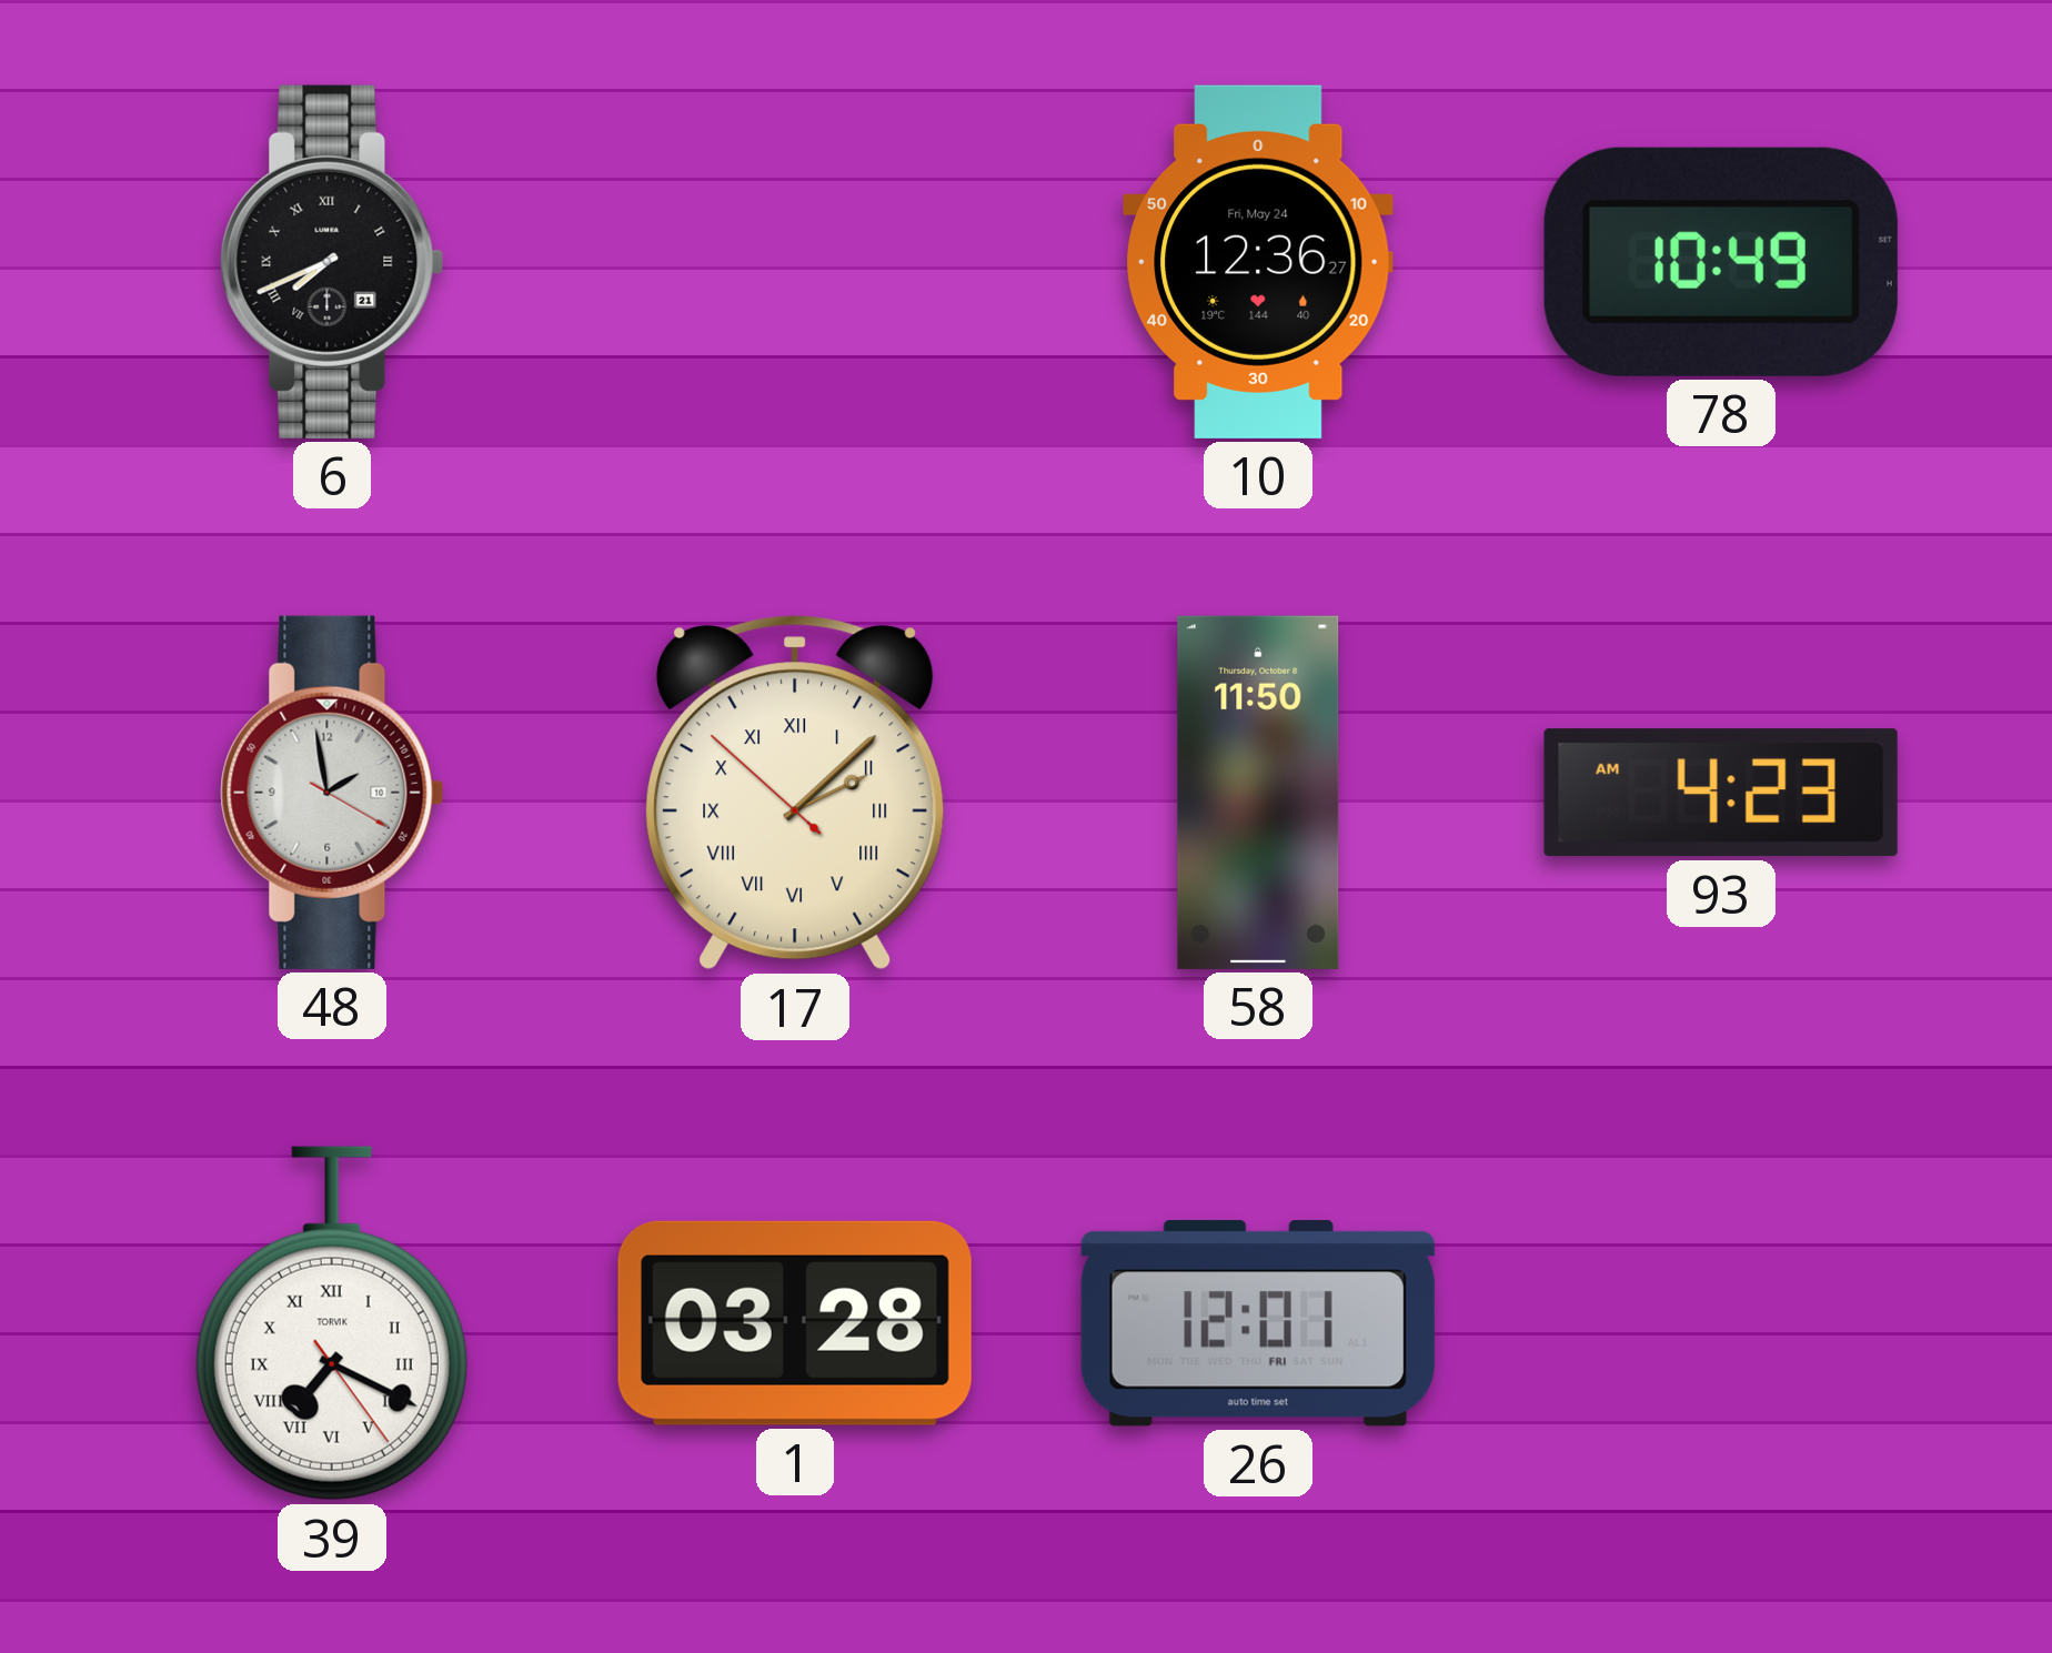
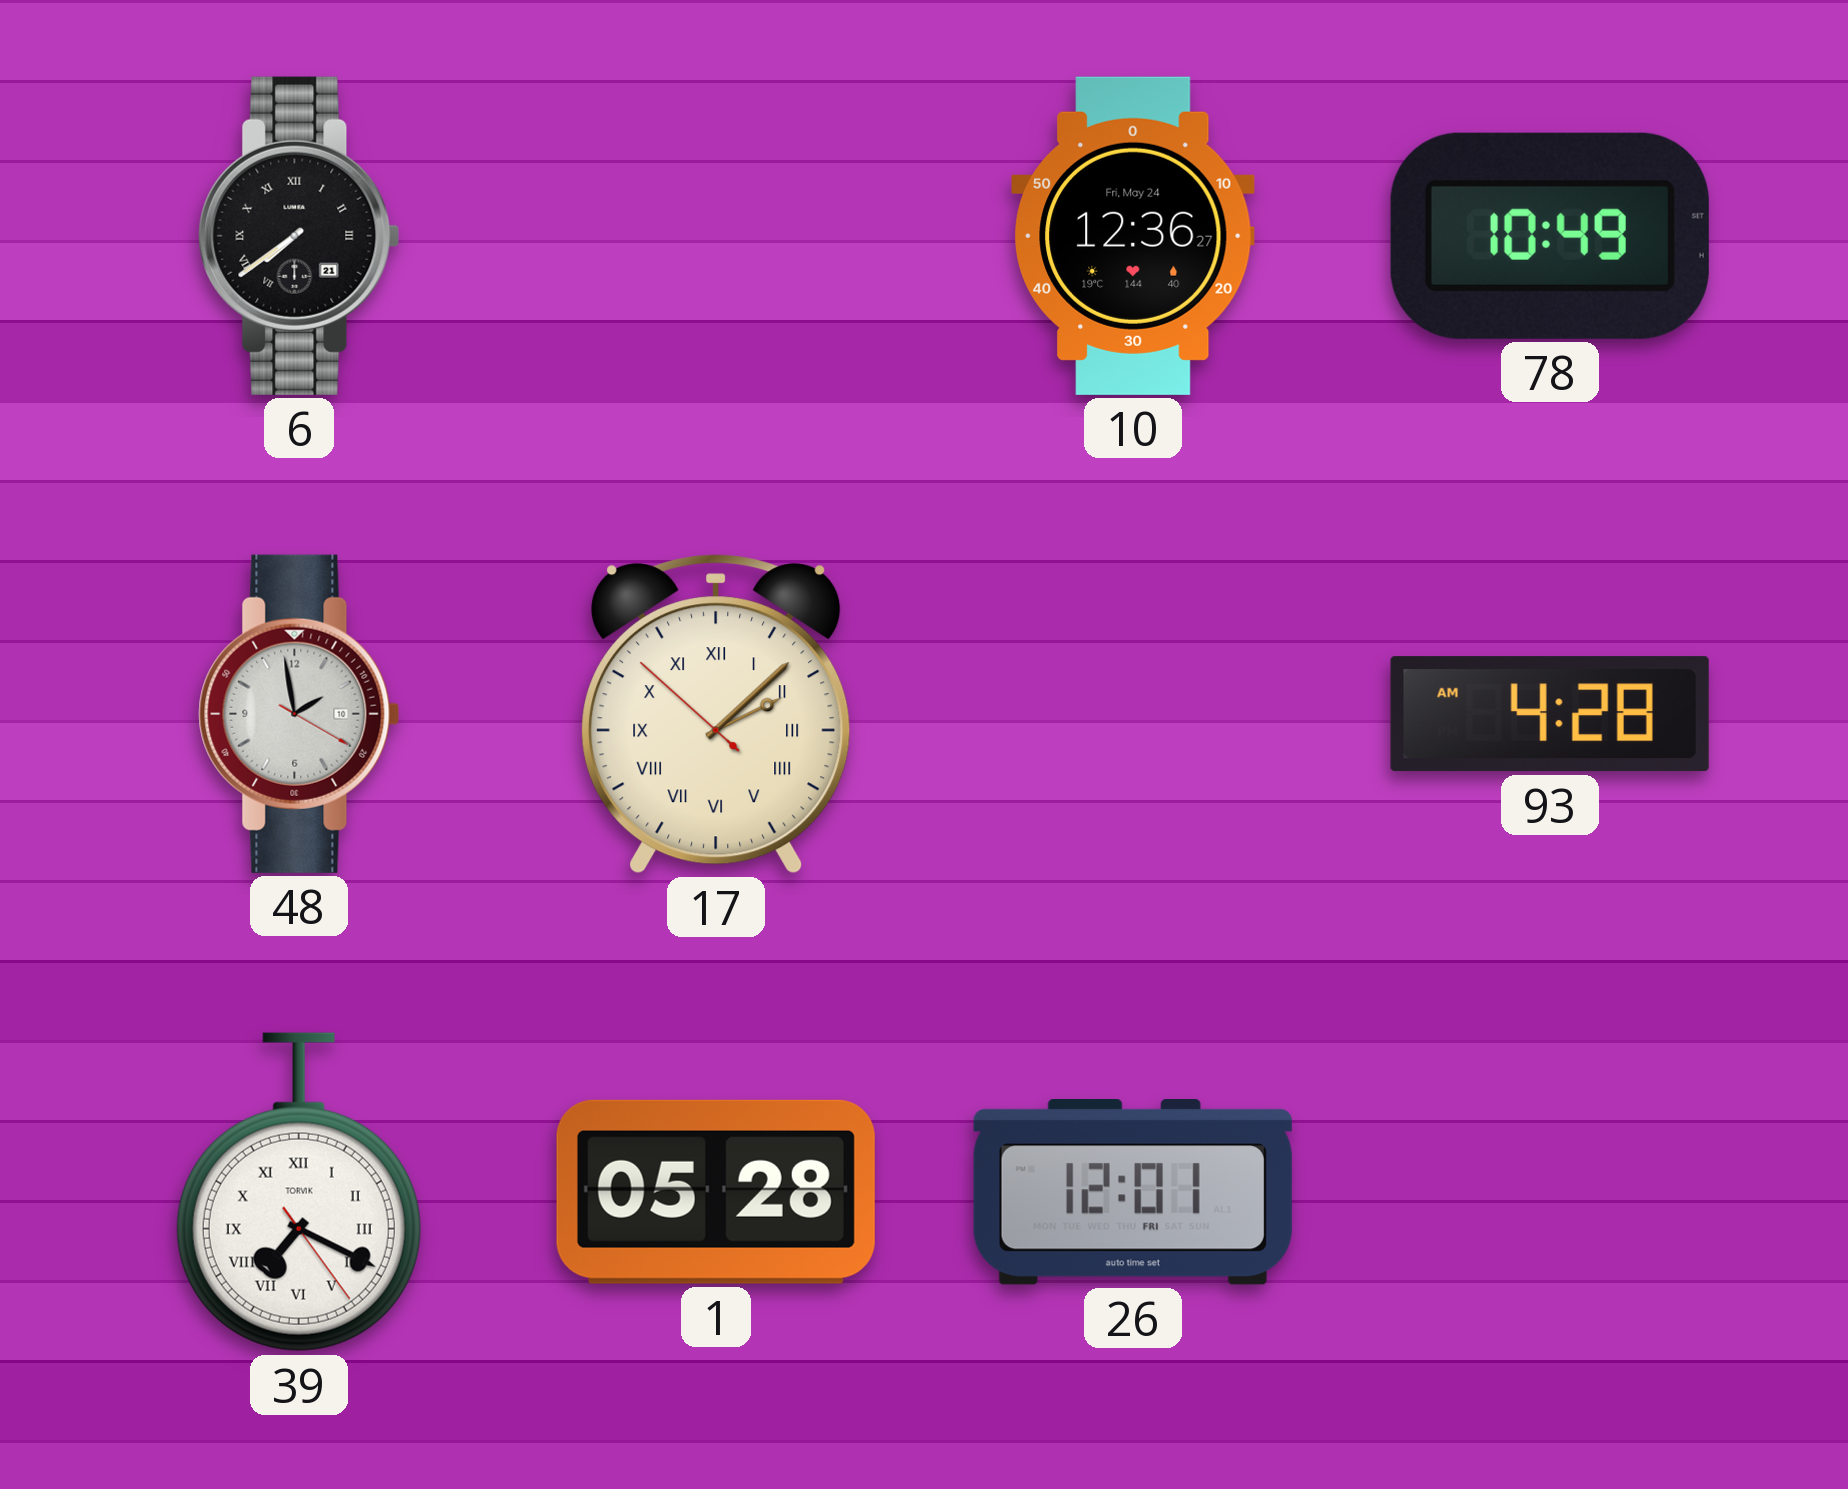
6: 7:41 -> 7:39 (299, 236)
58: 11:50 -> none (1258, 793)
93: 4:23 -> 4:28 (1550, 714)
1: 03:28 -> 05:28 (716, 1192)
